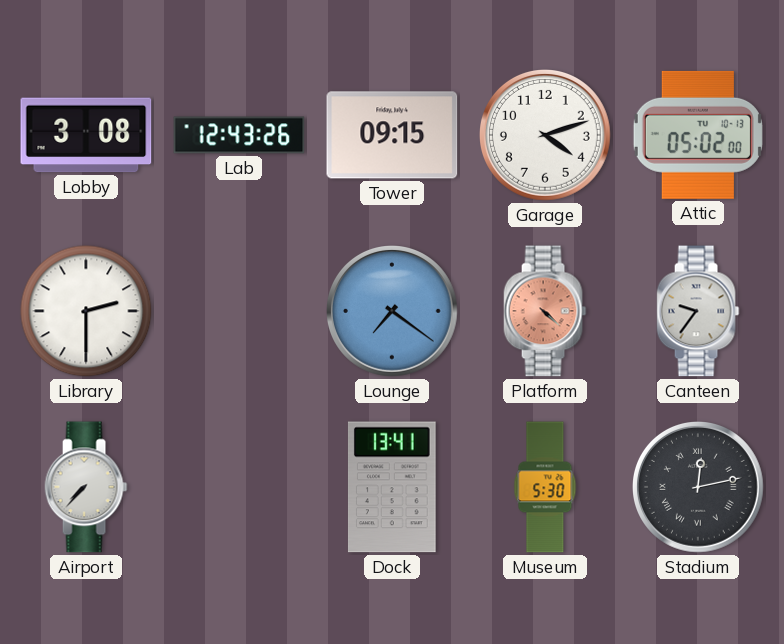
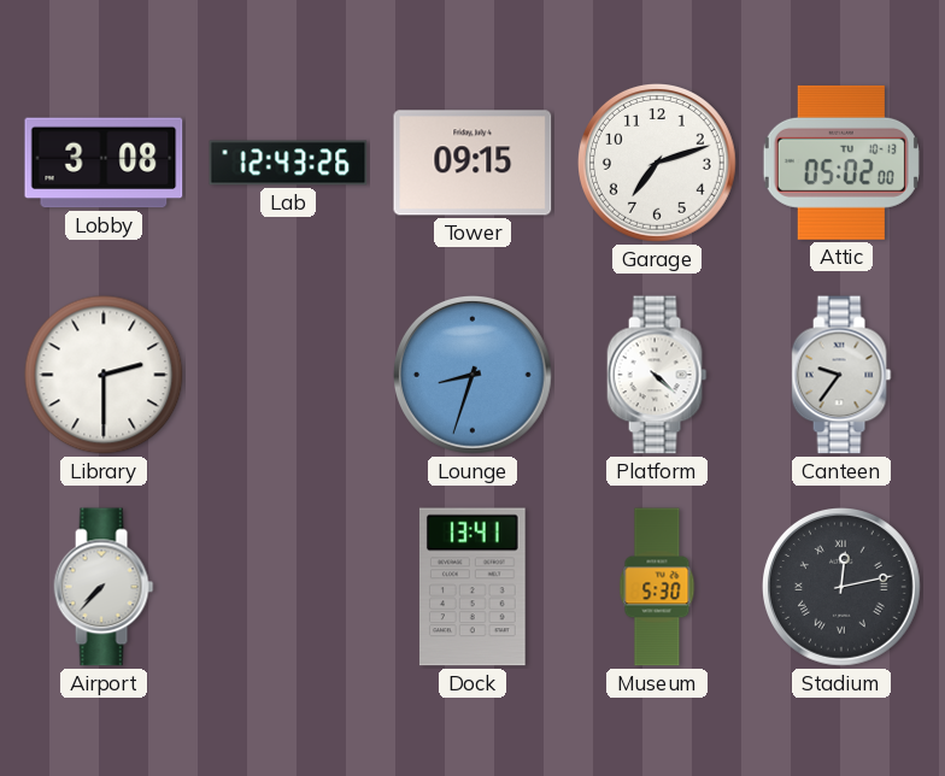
Garage: 4:12 -> 7:12 (658, 164)
Lounge: 7:21 -> 8:33 (474, 376)
Platform dial: salmon -> white (657, 375)
